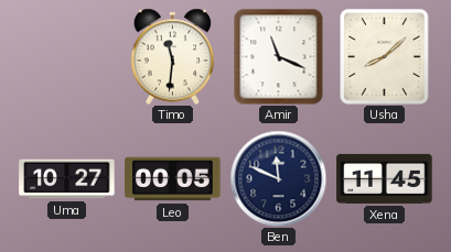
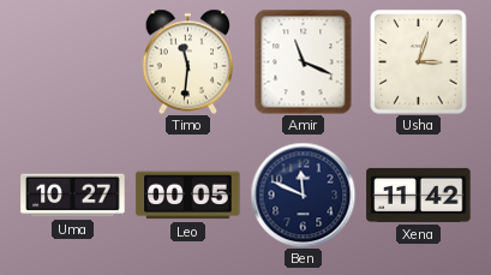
Usha: 8:08 -> 3:03 (419, 62)
Xena: 11:45 -> 11:42 (419, 195)
